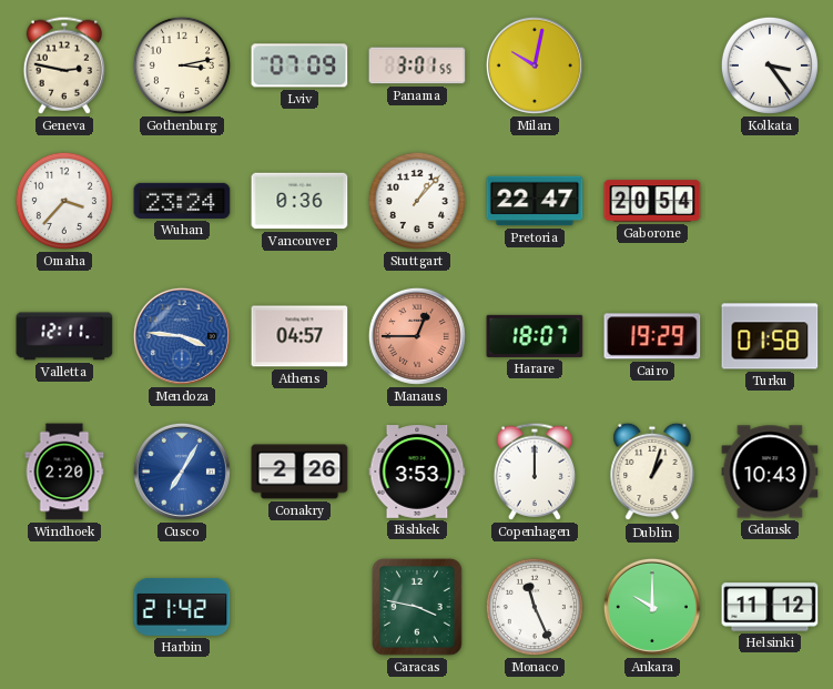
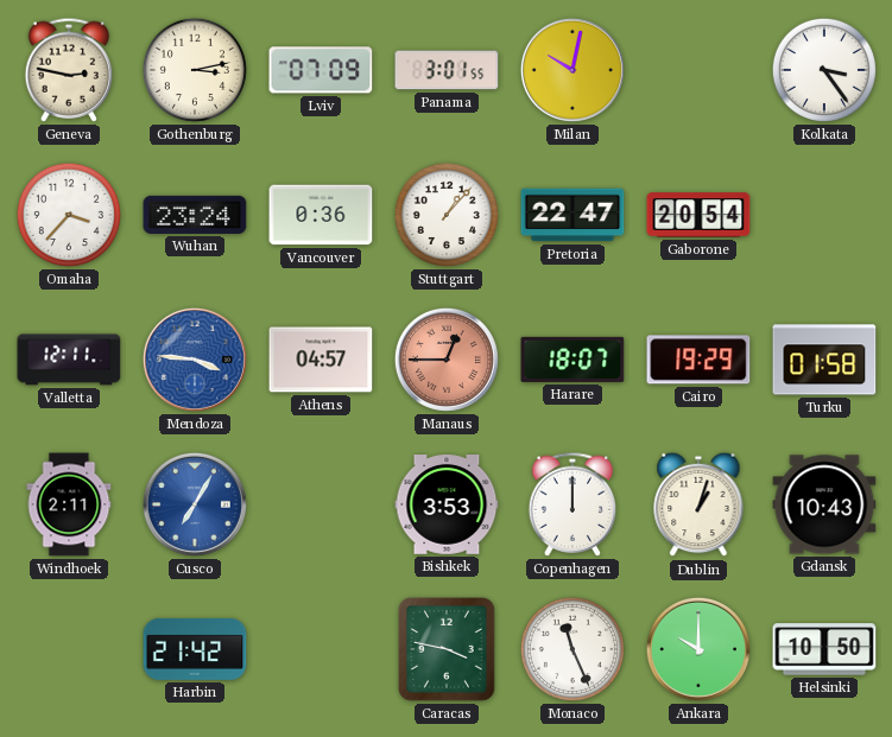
Windhoek: 2:20 -> 2:11 (69, 504)
Conakry: 2:26 -> none (299, 472)
Helsinki: 11:12 -> 10:50 (824, 649)
